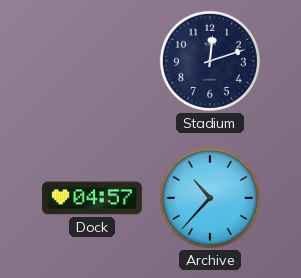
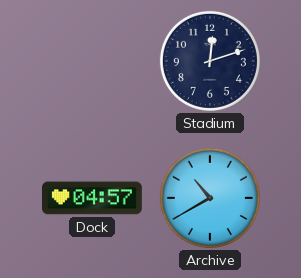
Archive: 10:37 -> 10:40 (210, 198)
